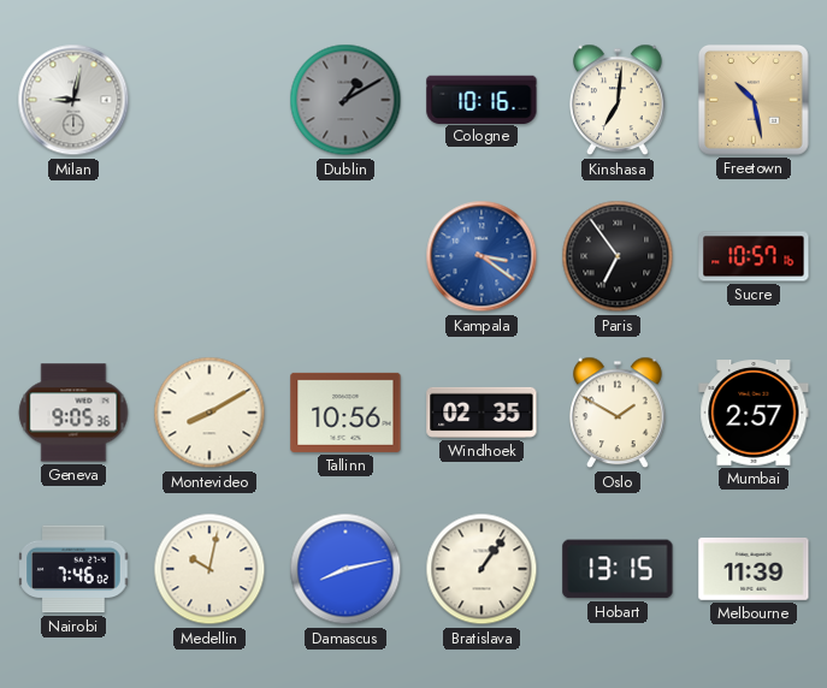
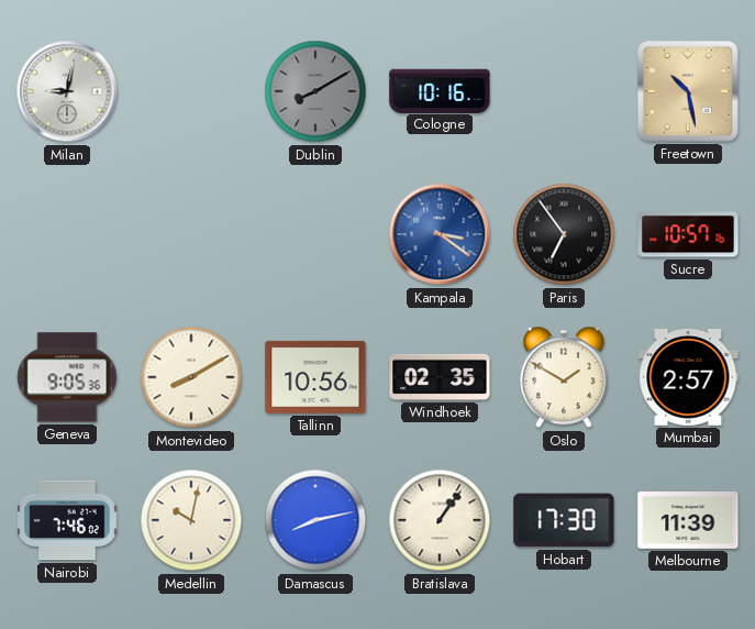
Dublin: 1:10 -> 8:10 (315, 91)
Kinshasa: 7:01 -> none (619, 100)
Hobart: 13:15 -> 17:30 (564, 520)
